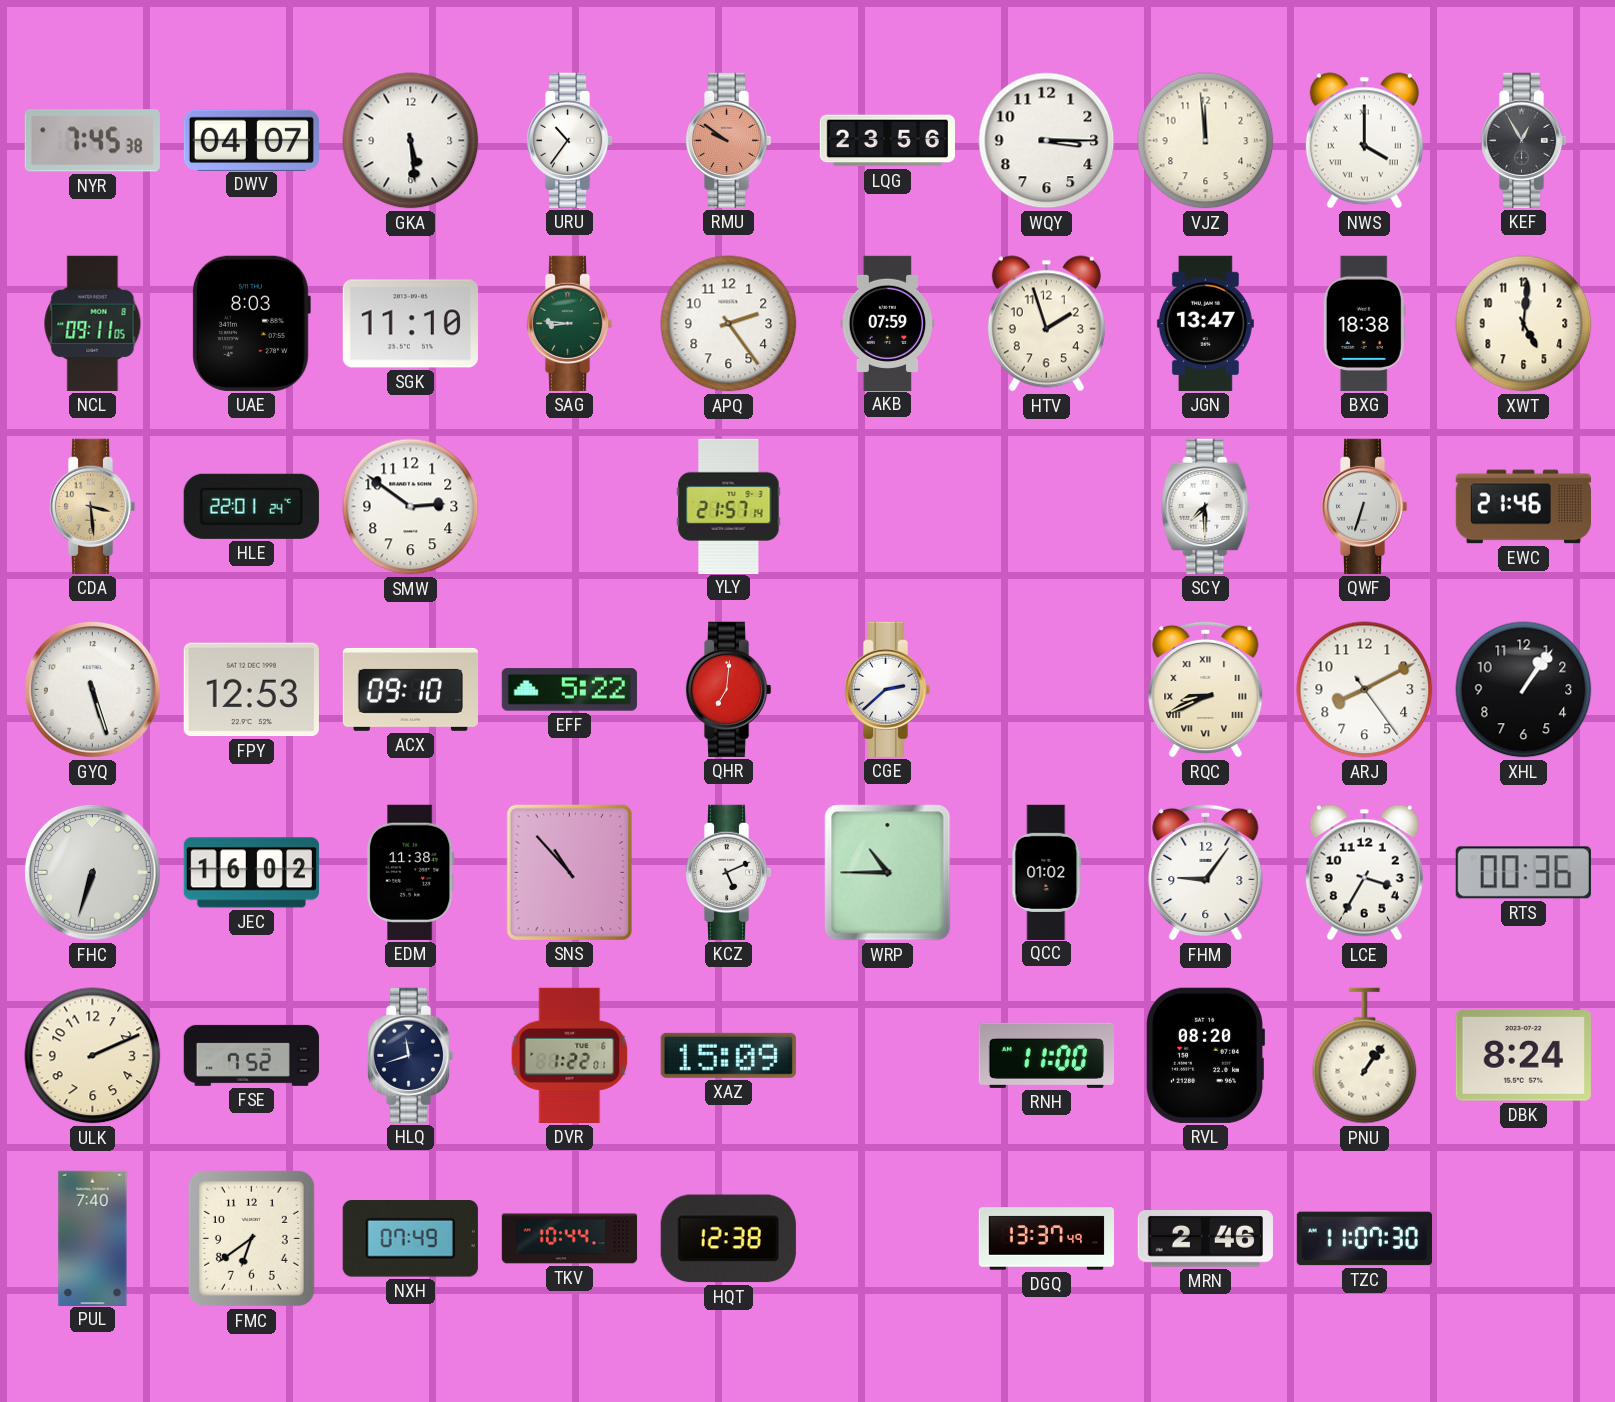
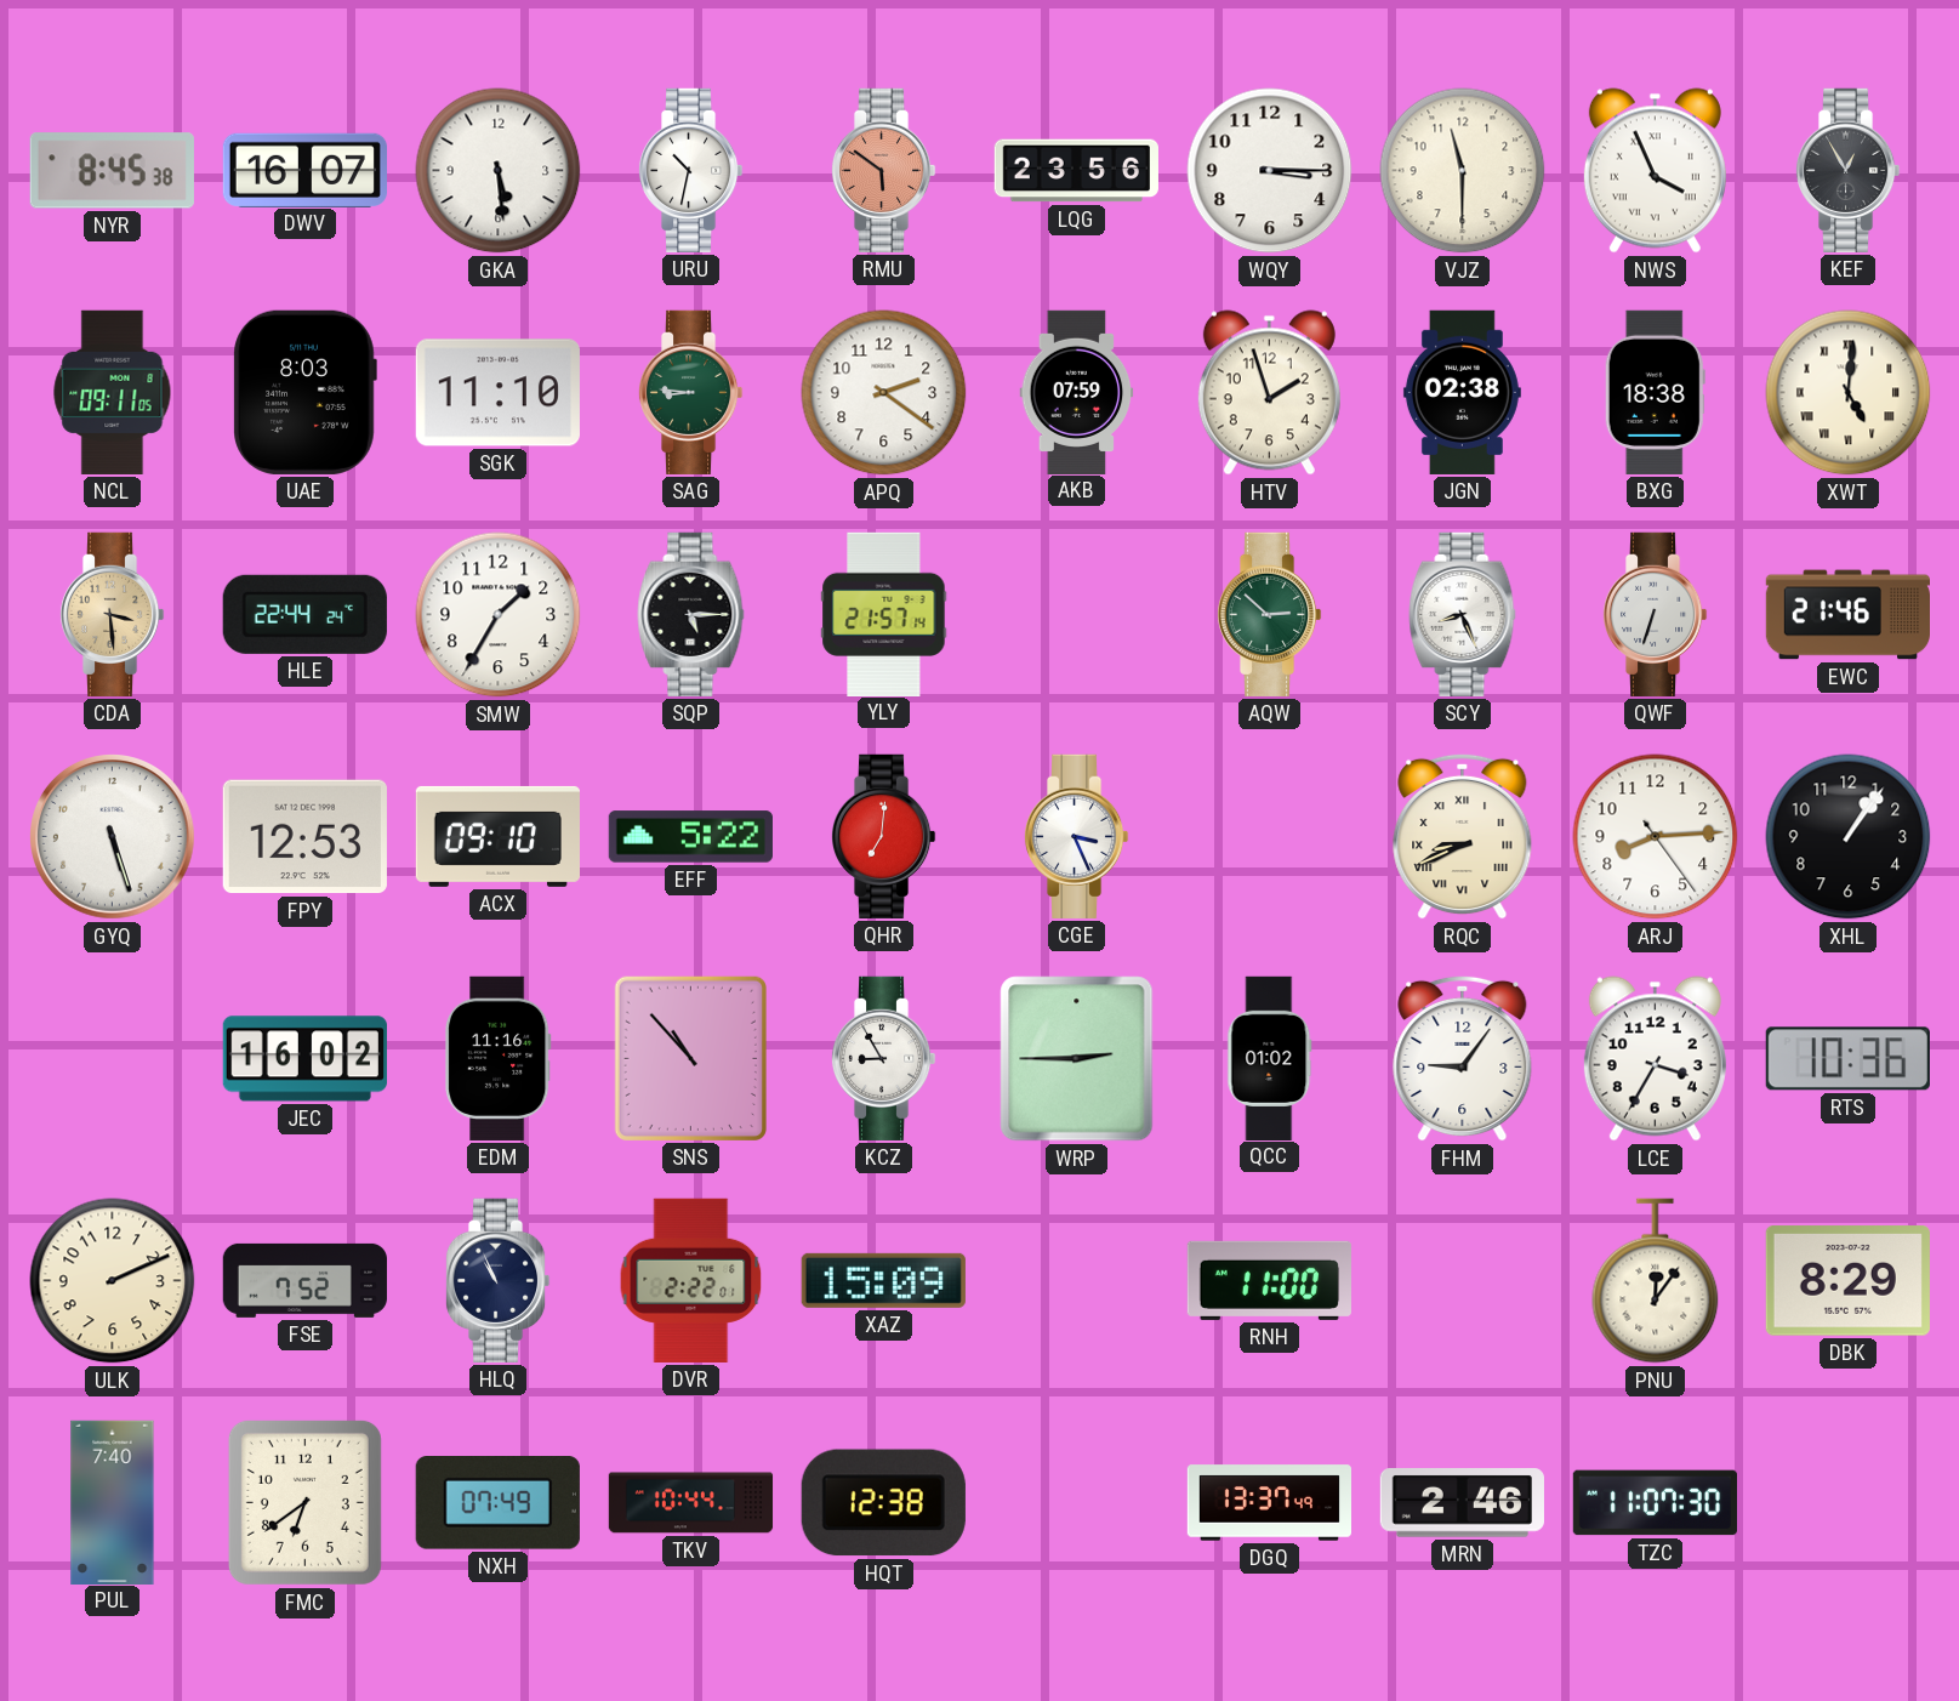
NYR: 7:45 -> 8:45 (112, 171)
DWV: 04:07 -> 16:07 (304, 170)
URU: 10:36 -> 10:32 (690, 170)
RMU: 9:51 -> 5:51 (883, 170)
VJZ: 11:59 -> 11:30 (1463, 171)
NWS: 4:00 -> 3:56 (1655, 171)
APQ: 2:24 -> 2:21 (884, 393)
JGN: 13:47 -> 02:38 (1462, 392)
XWT numerals: Arabic -> Roman (1849, 393)
HLE: 22:01 -> 22:44 (304, 614)
SMW: 2:51 -> 1:35 (499, 615)
SQP: none -> 5:15 (691, 614)
AQW: none -> 2:52 (1269, 614)
SCY: 7:30 -> 8:26 (1463, 614)
CGE: 2:38 -> 3:26 (1076, 836)
ARJ: 8:10 -> 8:14 (1656, 837)
FHC: 6:33 -> none (93, 873)
EDM: 11:38 -> 11:16 (497, 1058)
KCZ: 5:11 -> 8:55 (883, 1058)
WRP: 10:45 -> 2:45 (1077, 1059)
RTS: 00:36 -> 10:36 (1847, 1059)
HLQ: 11:42 -> 10:56 (497, 1280)
DVR: 1:22 -> 2:22 (691, 1280)
RVL: 08:20 -> none (1205, 1055)
PNU: 1:06 -> 12:06 (1656, 1281)
DBK: 8:24 -> 8:29 (1847, 1281)
